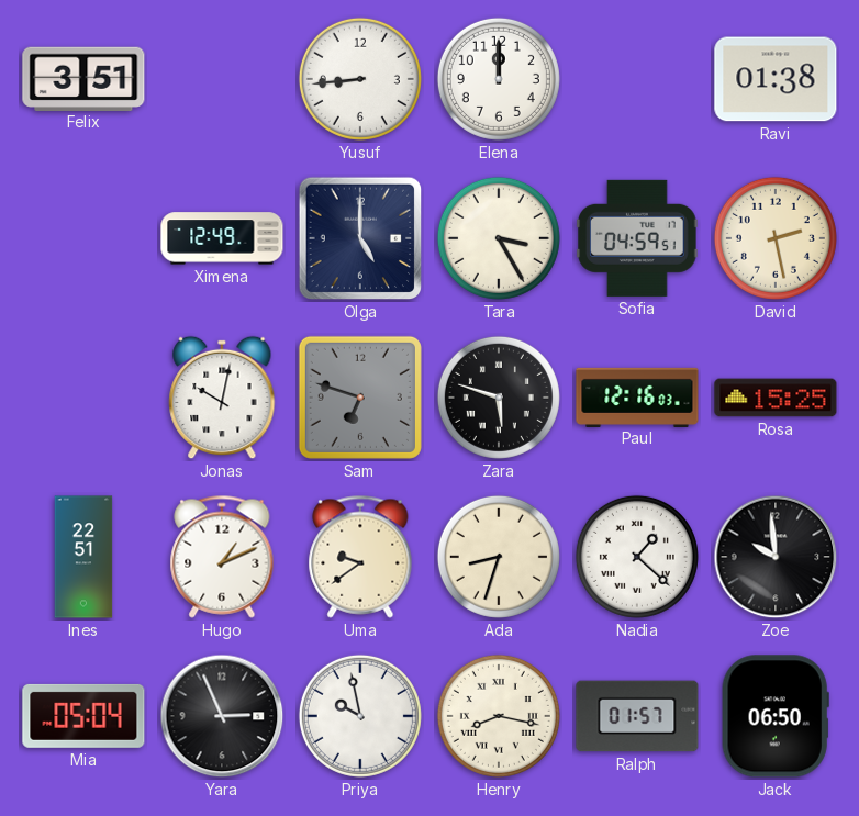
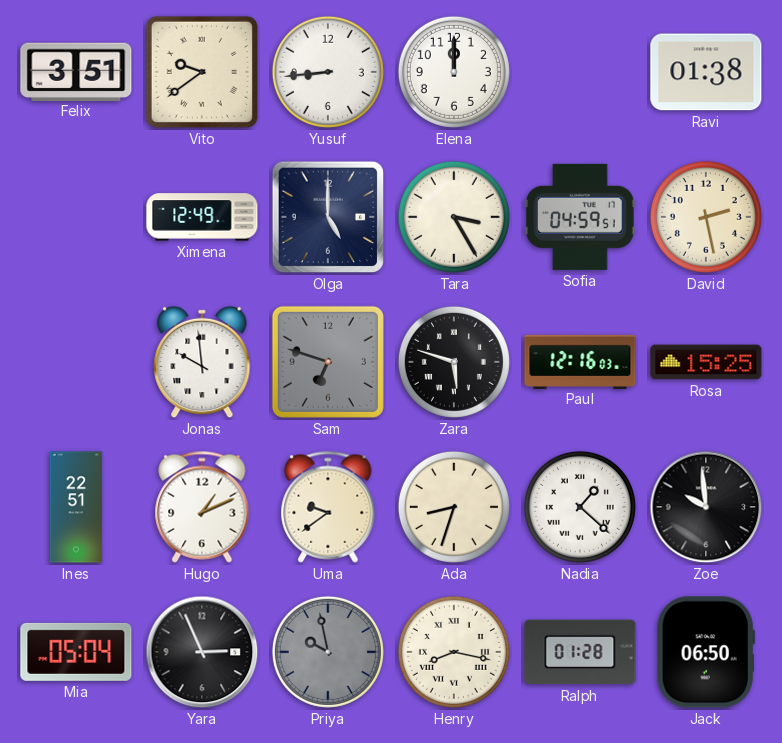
Vito: none -> 9:39 (202, 72)
Jonas: 10:02 -> 9:59 (202, 362)
Priya dial: white -> grey (328, 652)
Ralph: 01:57 -> 01:28 (580, 652)
